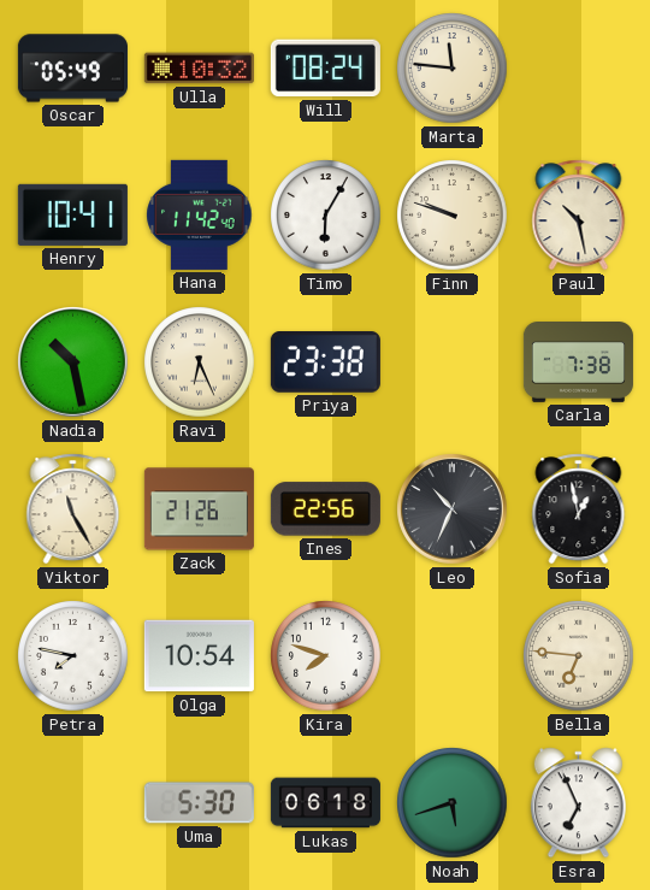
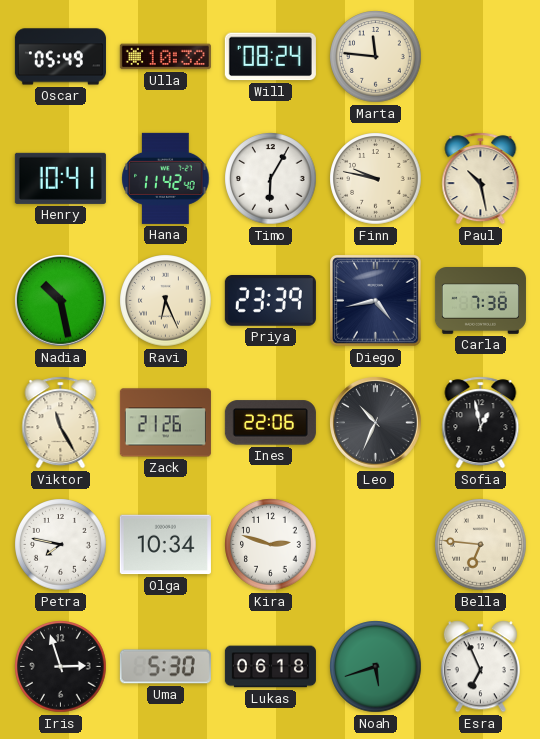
Finn: 9:48 -> 9:47 (376, 179)
Priya: 23:38 -> 23:39 (270, 301)
Diego: none -> 4:43 (376, 301)
Ines: 22:56 -> 22:06 (270, 423)
Olga: 10:54 -> 10:34 (165, 545)
Kira: 7:48 -> 2:48 (271, 545)
Iris: none -> 2:57 (61, 667)
